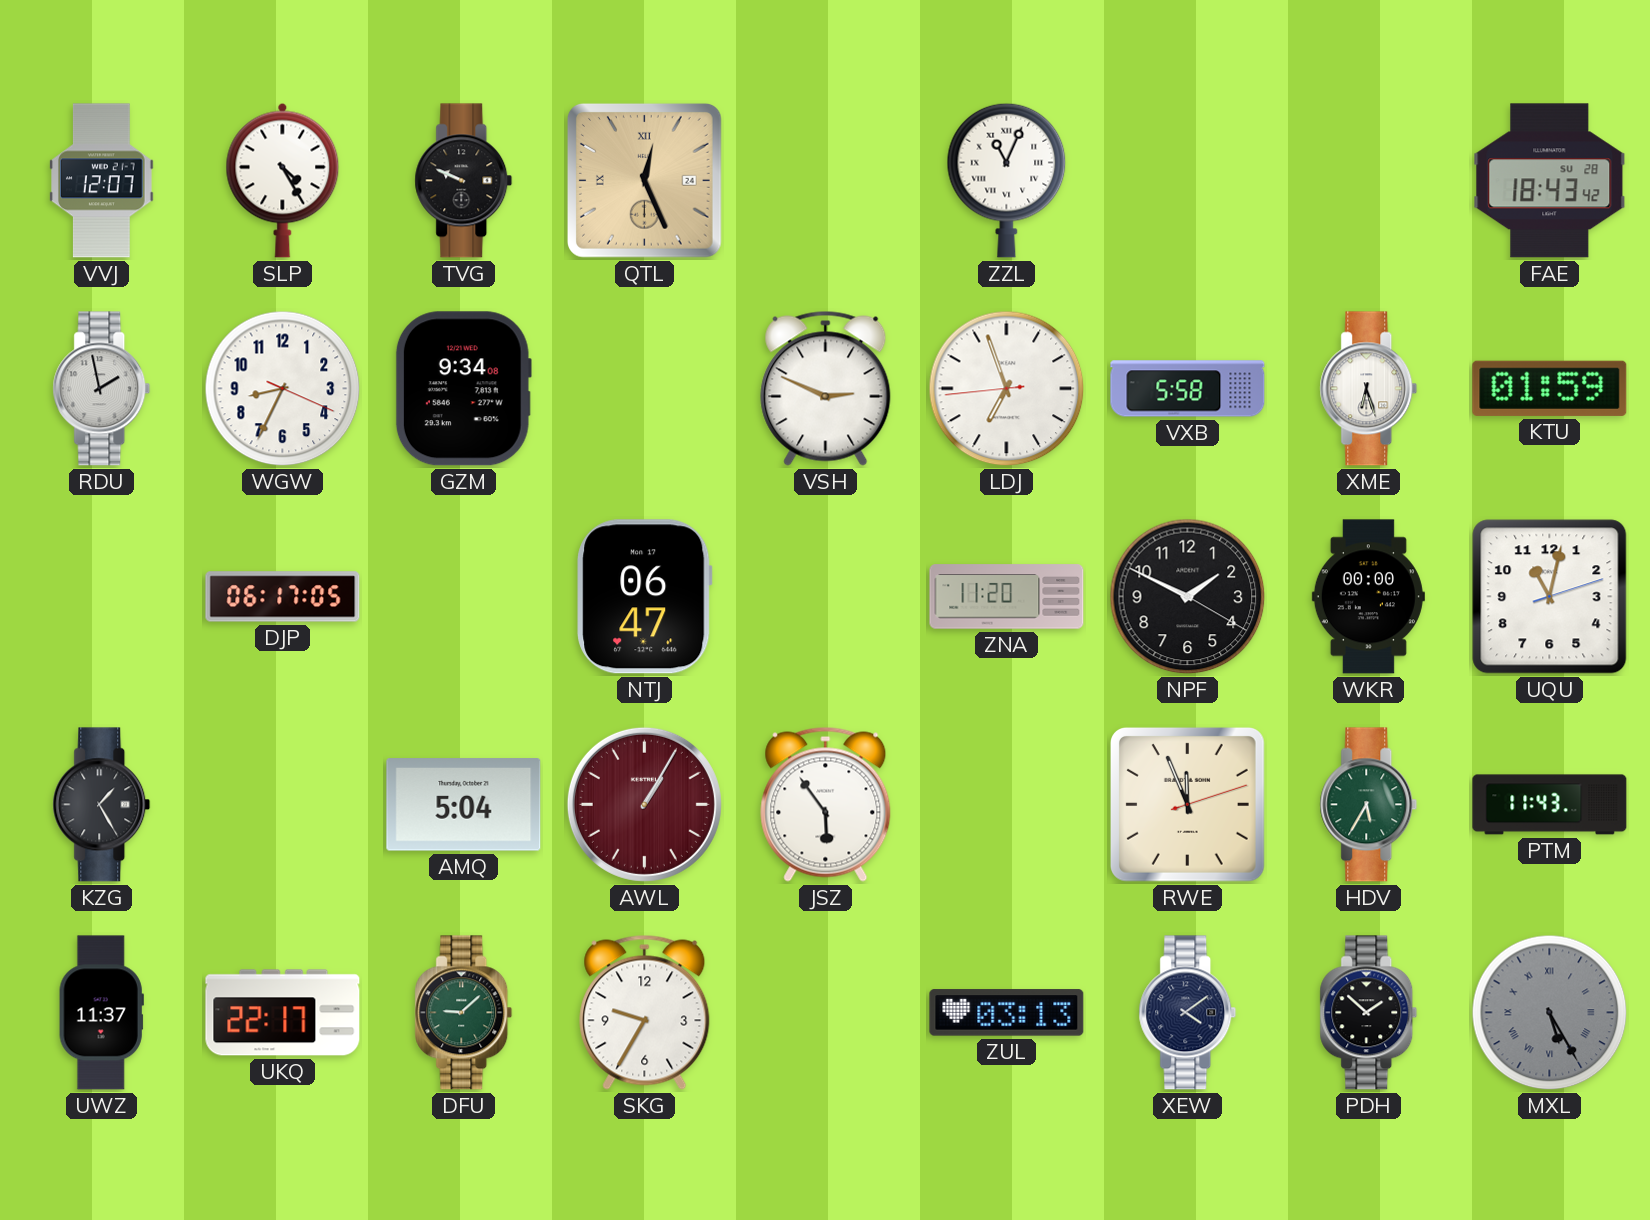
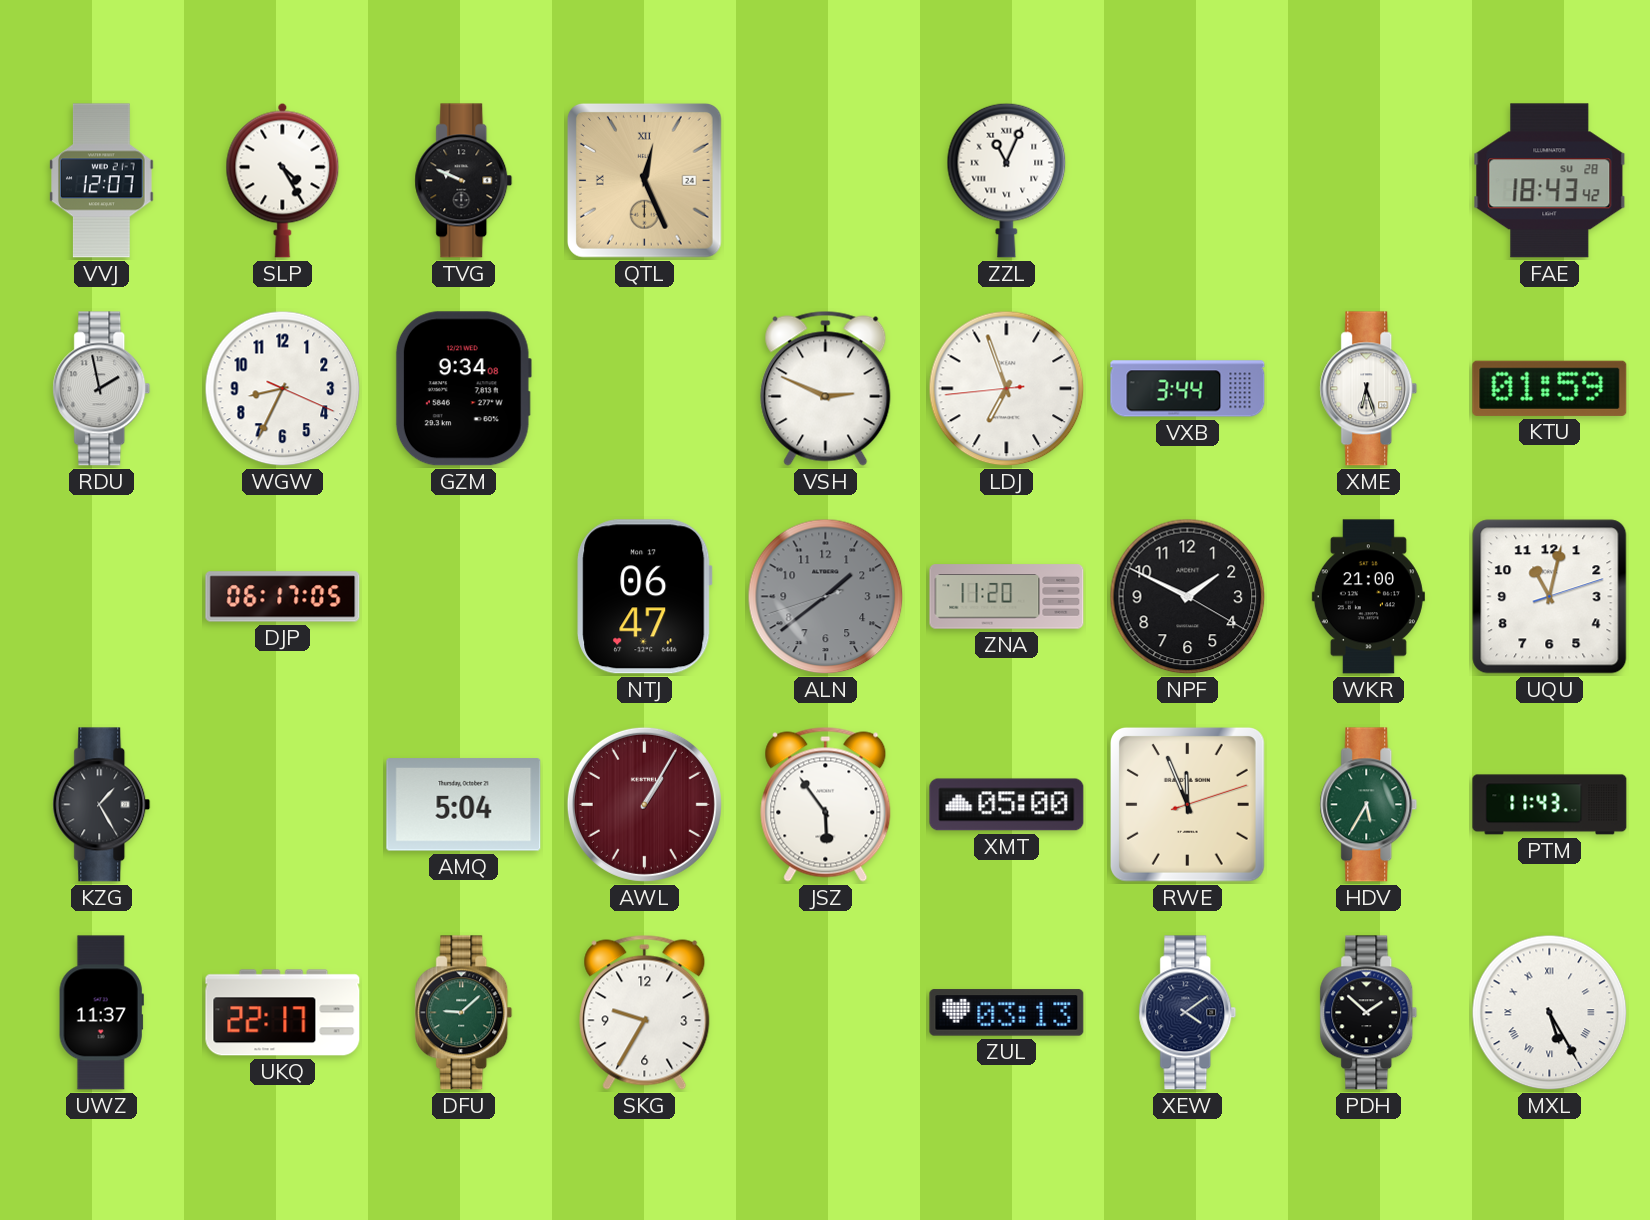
VXB: 5:58 -> 3:44 (1188, 389)
ALN: none -> 1:38 (826, 597)
WKR: 00:00 -> 21:00 (1368, 597)
XMT: none -> 05:00 (1007, 805)
MXL dial: grey -> white (1550, 1013)
